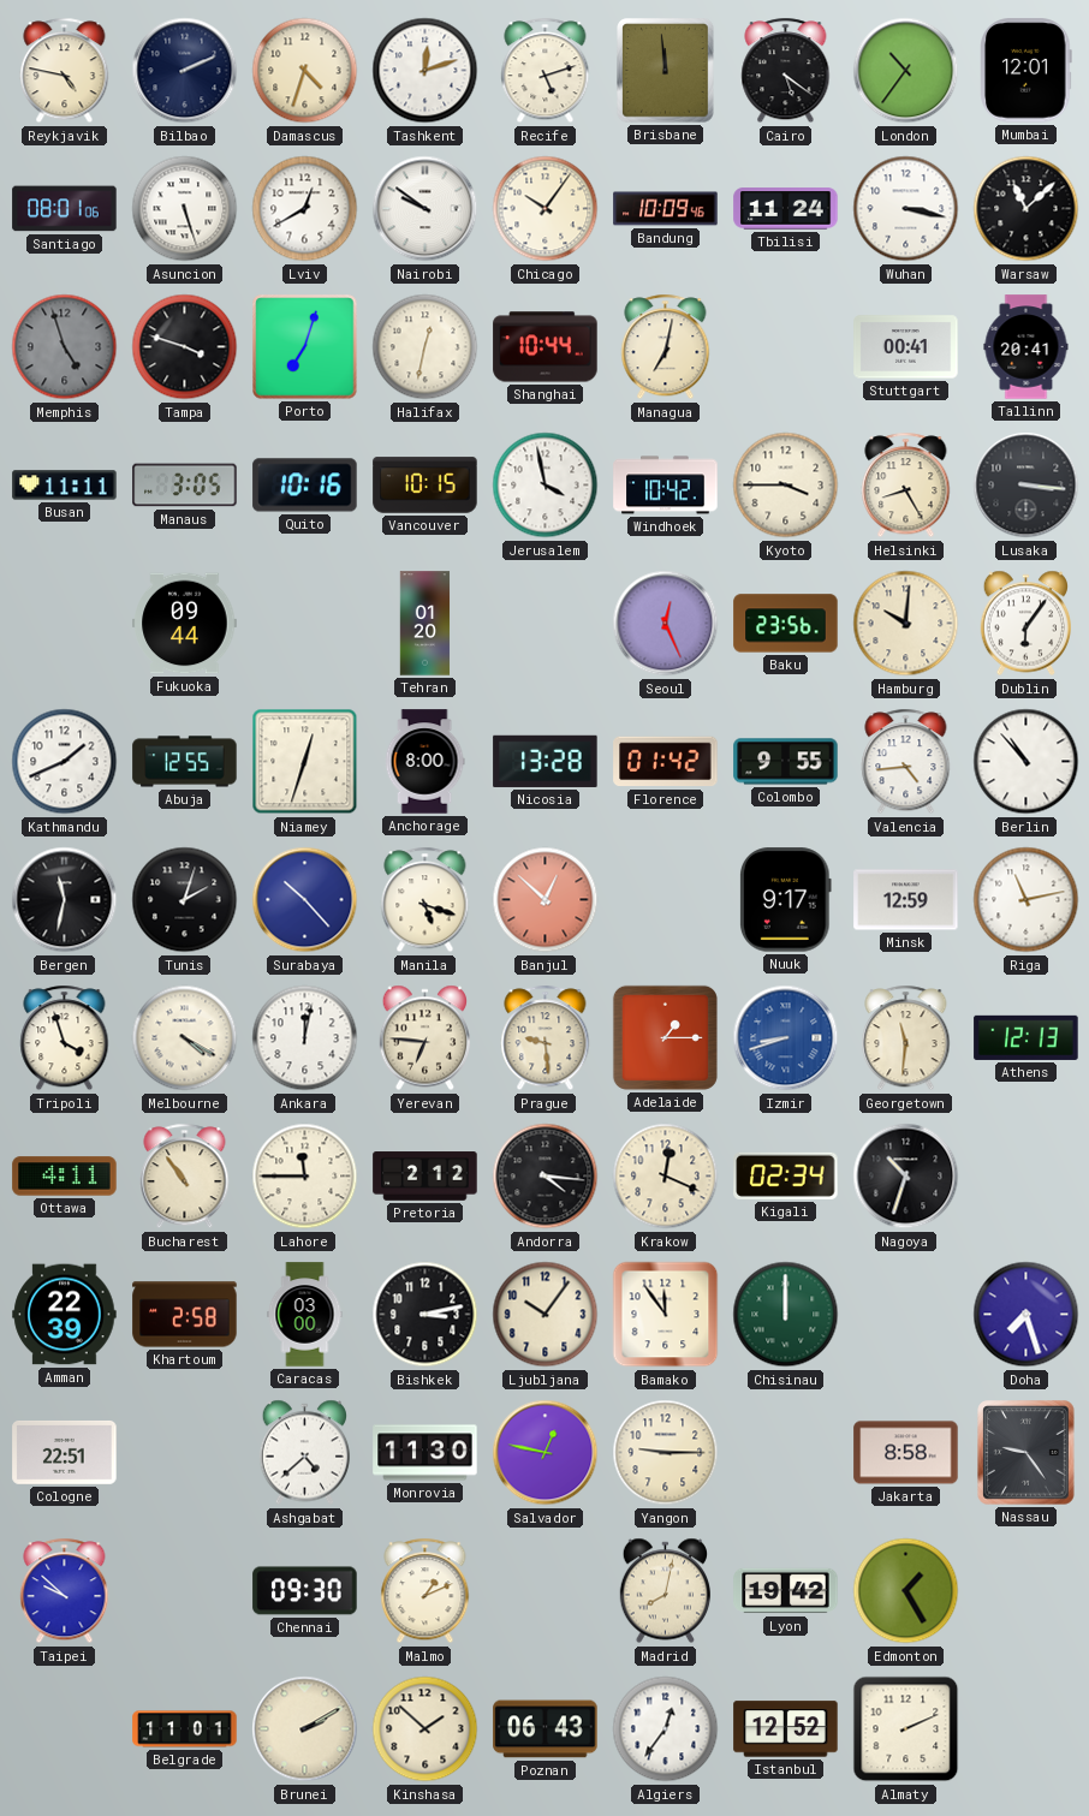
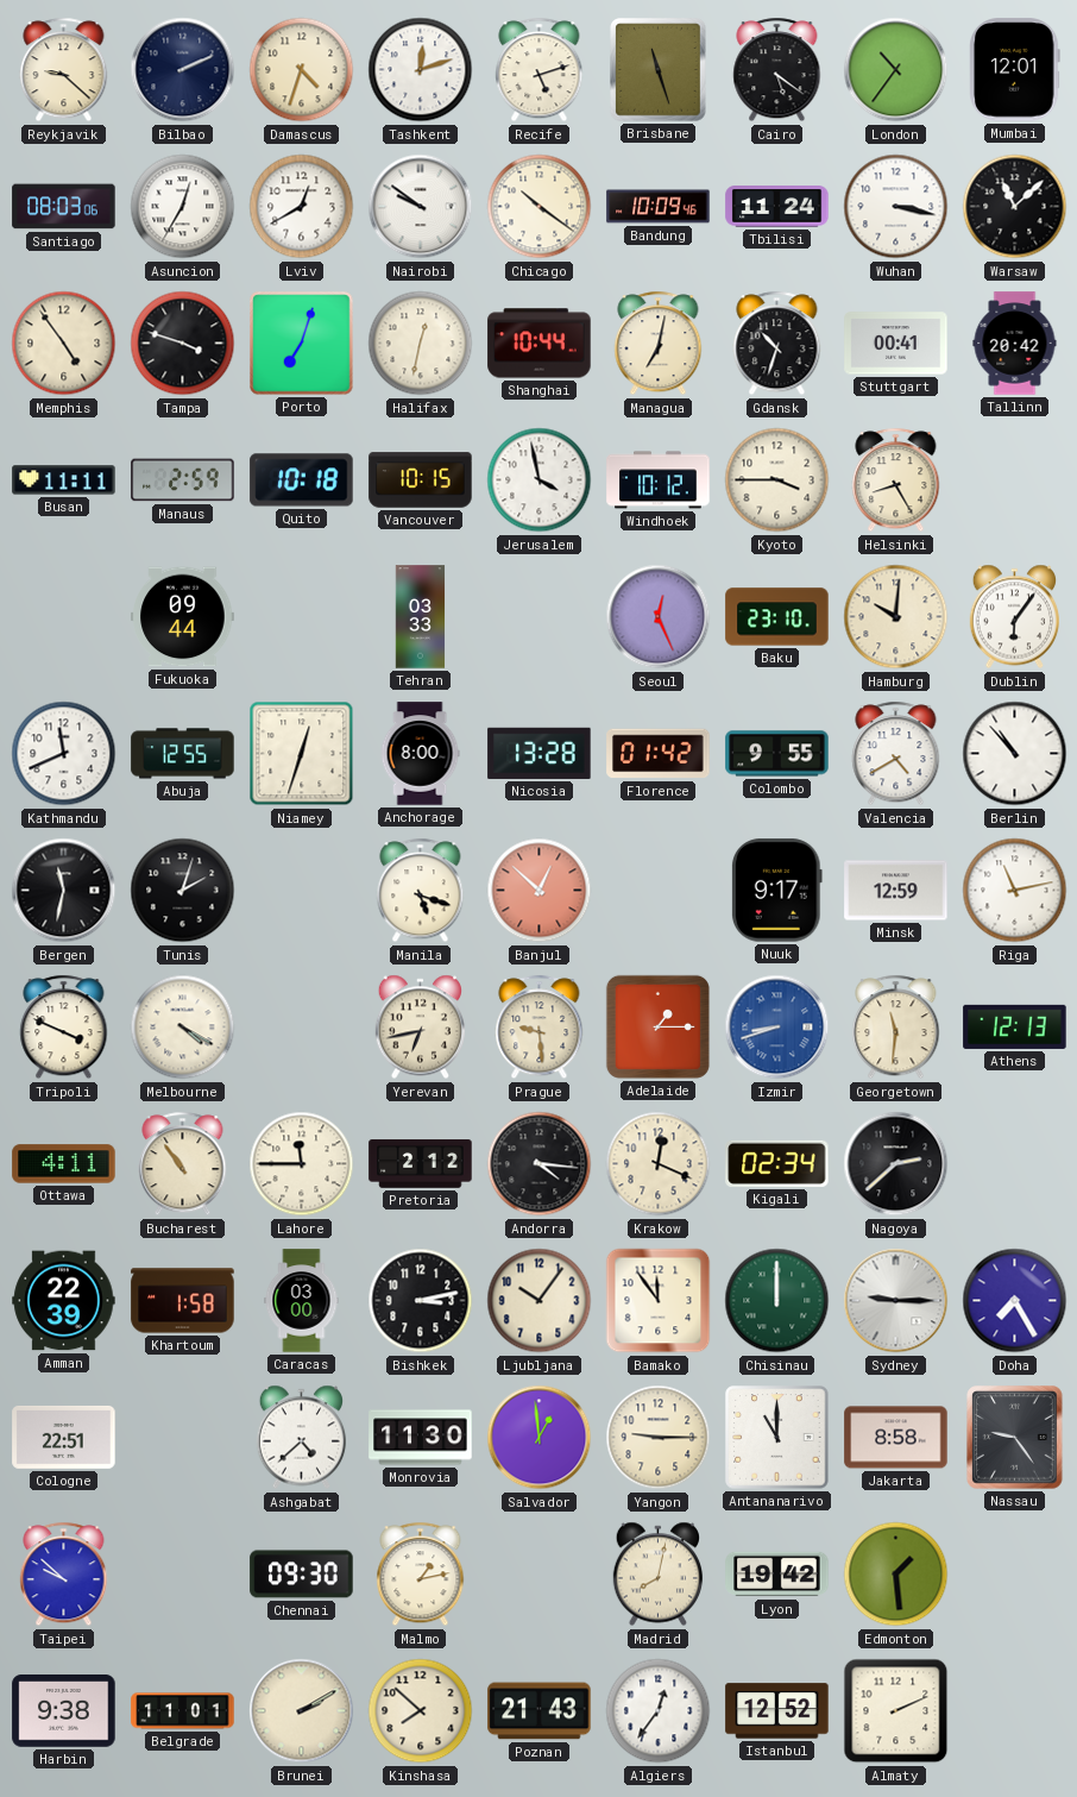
Reykjavik: 4:47 -> 9:22 (64, 70)
Brisbane: 11:59 -> 11:27 (659, 70)
Santiago: 08:01 -> 08:03 (64, 207)
Asuncion: 5:27 -> 12:35 (183, 207)
Chicago: 10:06 -> 10:21 (540, 207)
Memphis: 4:57 -> 4:54 (64, 344)
Memphis dial: grey -> cream (64, 344)
Gdansk: none -> 10:33 (777, 344)
Tallinn: 20:41 -> 20:42 (1015, 344)
Manaus: 3:05 -> 2:59 (183, 480)
Quito: 10:16 -> 10:18 (302, 480)
Windhoek: 10:42 -> 10:12 (659, 480)
Lusaka: 3:16 -> none (1026, 486)
Tehran: 01:20 -> 03:33 (421, 617)
Baku: 23:56 -> 23:10 (777, 617)
Kathmandu: 1:41 -> 11:41 (64, 754)
Valencia: 4:44 -> 4:40 (896, 754)
Surabaya: 10:23 -> none (305, 900)
Tripoli: 3:57 -> 3:49 (64, 1028)
Ankara: 12:02 -> none (305, 1038)
Yerevan: 6:46 -> 6:43 (421, 1028)
Nagoya: 10:33 -> 2:38 (896, 1164)
Khartoum: 2:58 -> 1:58 (183, 1301)
Sydney: none -> 9:15 (896, 1301)
Doha: 7:27 -> 7:25 (1015, 1301)
Salvador: 12:47 -> 12:59 (540, 1438)
Antananarivo: none -> 11:00 (777, 1438)
Malmo: 1:11 -> 1:13 (421, 1575)
Edmonton: 1:25 -> 1:29 (896, 1575)
Harbin: none -> 9:38 (64, 1711)
Kinshasa: 1:52 -> 7:52 (421, 1711)
Poznan: 06:43 -> 21:43 (540, 1711)
